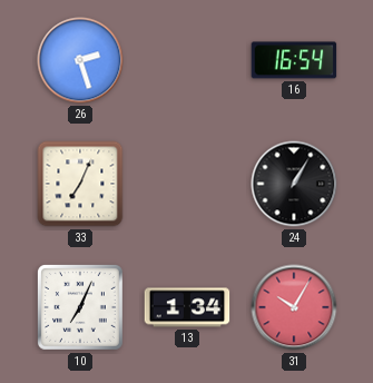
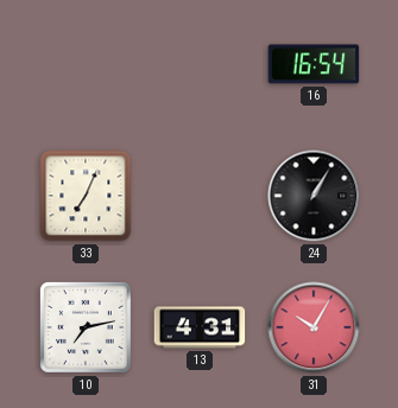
26: 2:27 -> none (80, 60)
10: 7:04 -> 7:13 (86, 327)
13: 1:34 -> 4:31 (200, 327)
